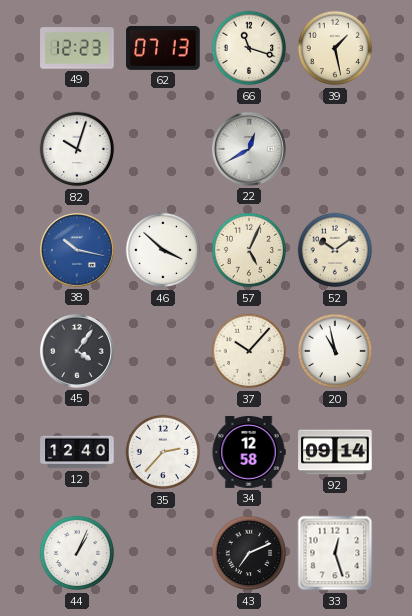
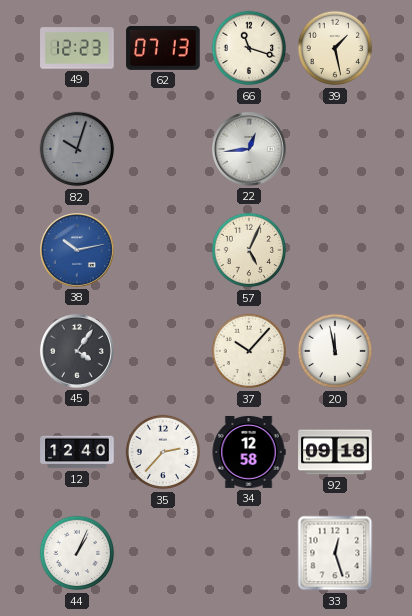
82 dial: white -> grey (77, 149)
22: 12:40 -> 12:44 (249, 149)
38: 10:17 -> 10:13 (77, 250)
46: 3:52 -> none (163, 250)
52: 10:09 -> none (335, 250)
20: 10:58 -> 11:58 (335, 351)
92: 09:14 -> 09:18 (335, 452)
43: 7:11 -> none (249, 553)
